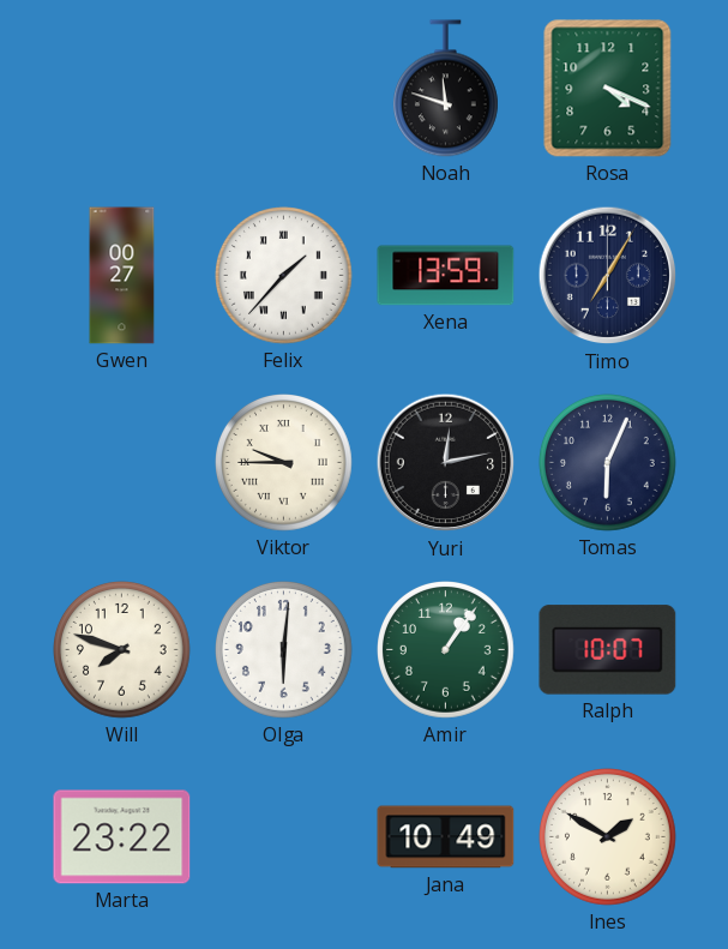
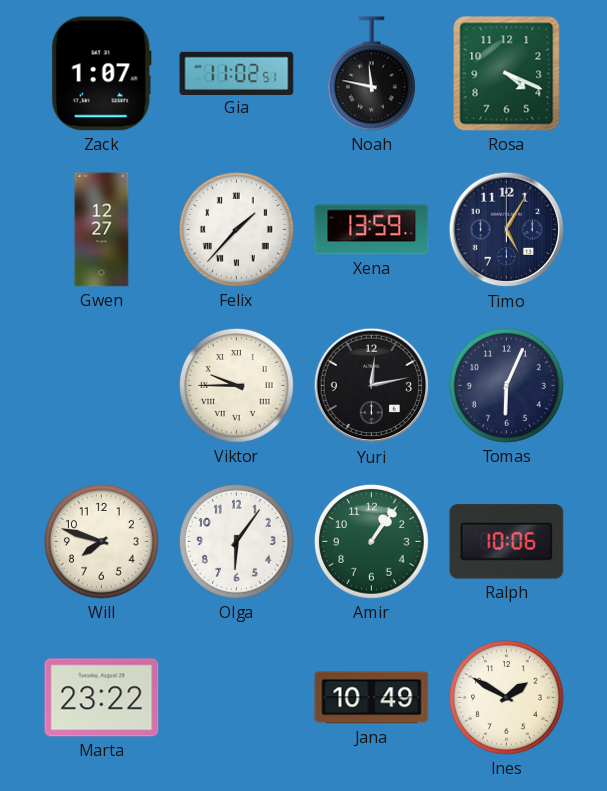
Zack: none -> 1:07 (101, 74)
Gia: none -> 11:02 (237, 73)
Noah: 11:48 -> 11:47 (371, 74)
Gwen: 00:27 -> 12:27 (102, 230)
Timo: 7:05 -> 5:05 (507, 230)
Olga: 6:01 -> 6:06 (237, 542)
Ralph: 10:07 -> 10:06 (507, 542)
